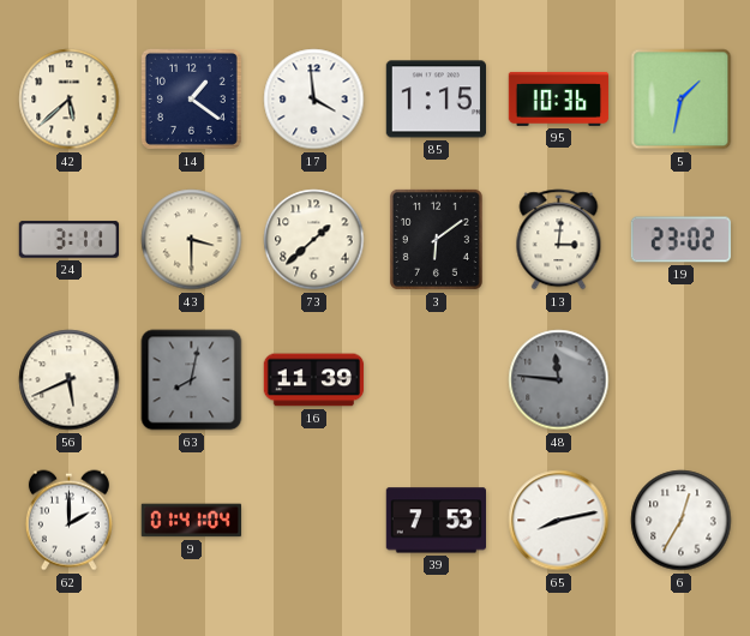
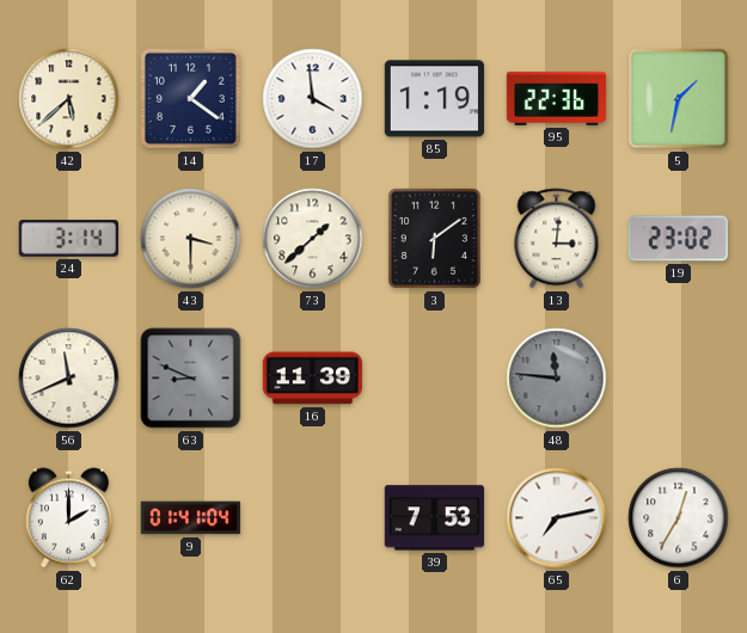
85: 1:15 -> 1:19 (434, 99)
95: 10:36 -> 22:36 (557, 98)
24: 3:11 -> 3:14 (69, 239)
56: 5:41 -> 11:41 (69, 379)
63: 8:02 -> 8:49 (191, 379)
65: 8:13 -> 7:13 (557, 518)
